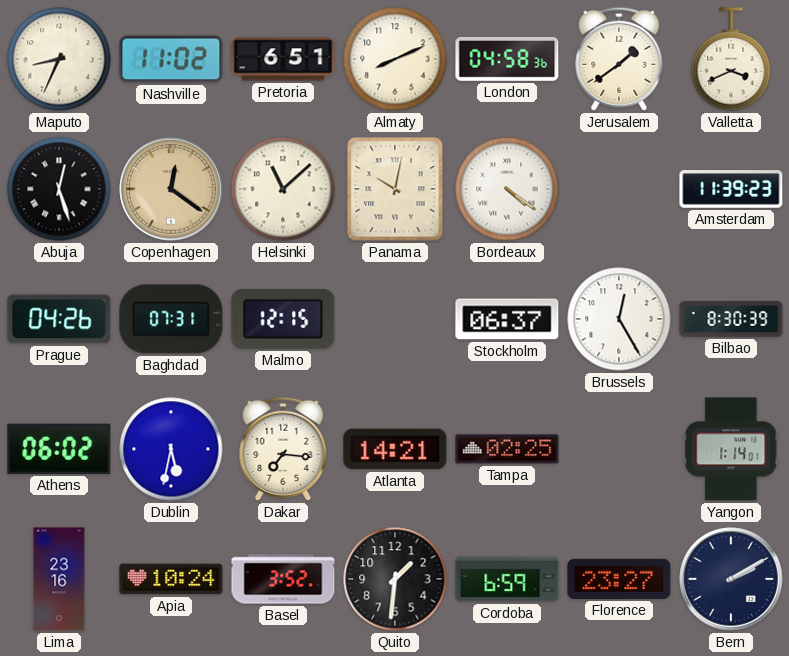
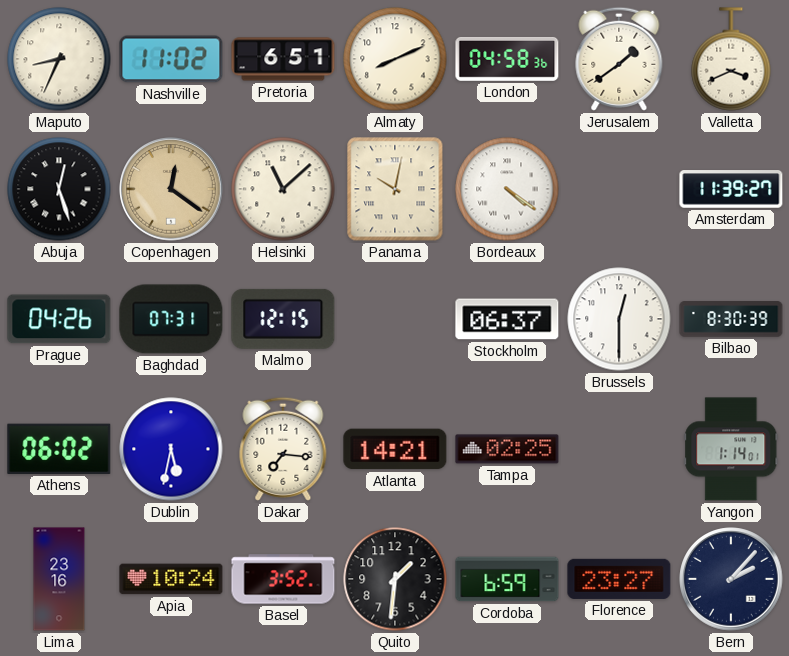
Amsterdam: 11:39:23 -> 11:39:27 (731, 189)
Brussels: 12:25 -> 12:30 (619, 319)
Bern: 2:10 -> 2:07 (731, 579)
